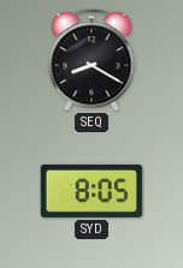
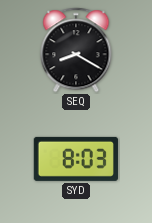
SYD: 8:05 -> 8:03 (76, 159)
